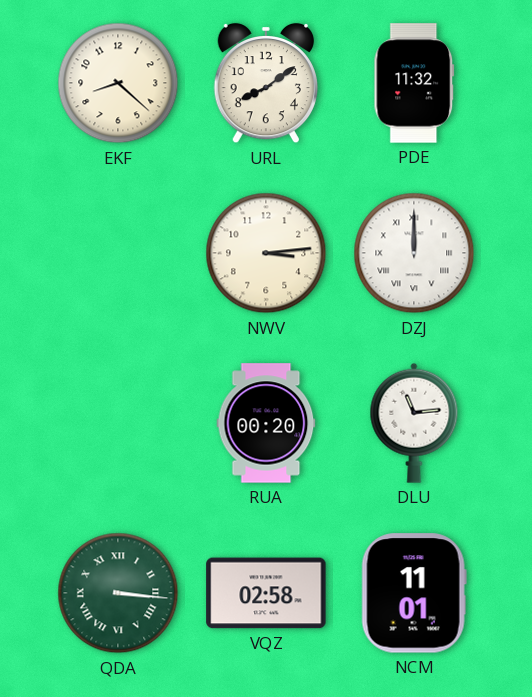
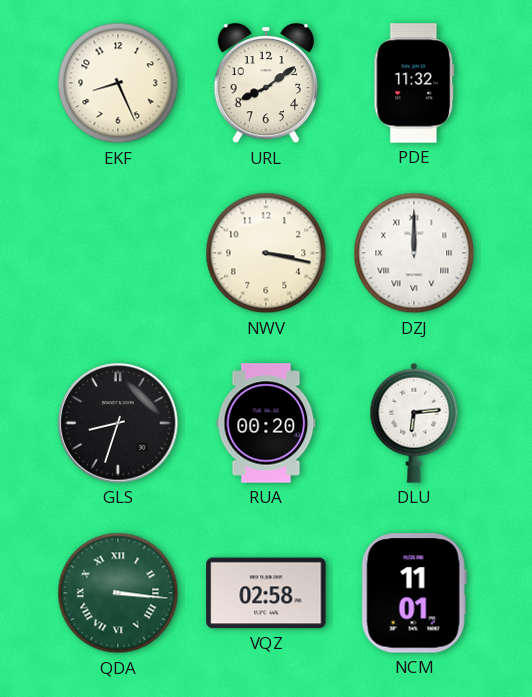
EKF: 8:22 -> 8:26 (118, 83)
NWV: 3:14 -> 3:17 (266, 253)
GLS: none -> 8:33 (118, 423)
DLU: 11:14 -> 6:14 (414, 423)
